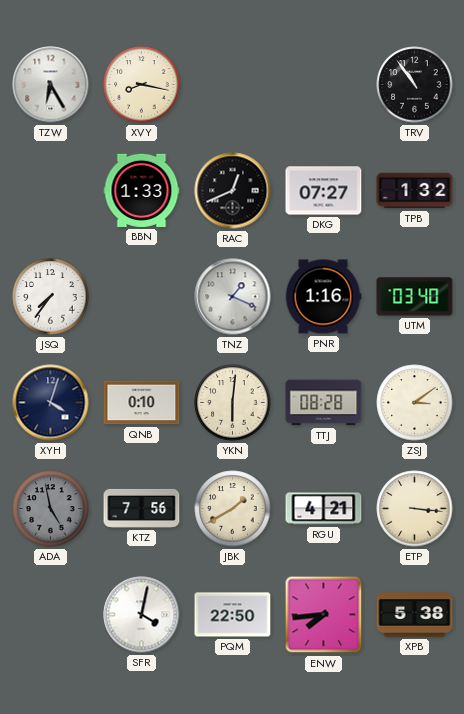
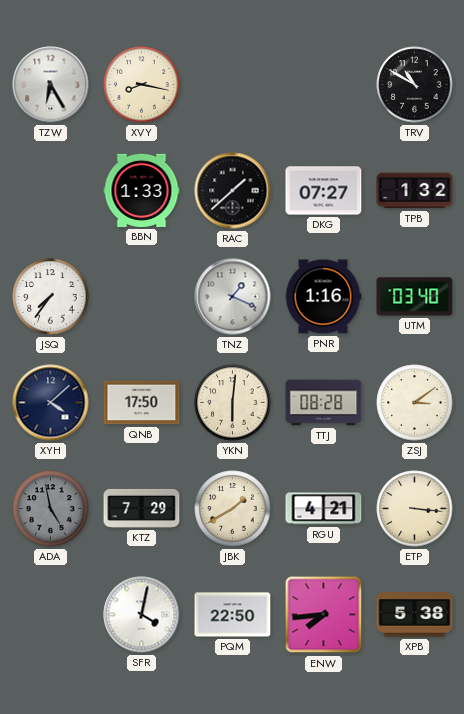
TRV: 10:54 -> 10:50 (415, 85)
RAC: 12:41 -> 1:38 (233, 191)
XYH: 4:03 -> 4:08 (51, 403)
QNB: 0:10 -> 17:50 (142, 403)
KTZ: 7:56 -> 7:29 (142, 508)
